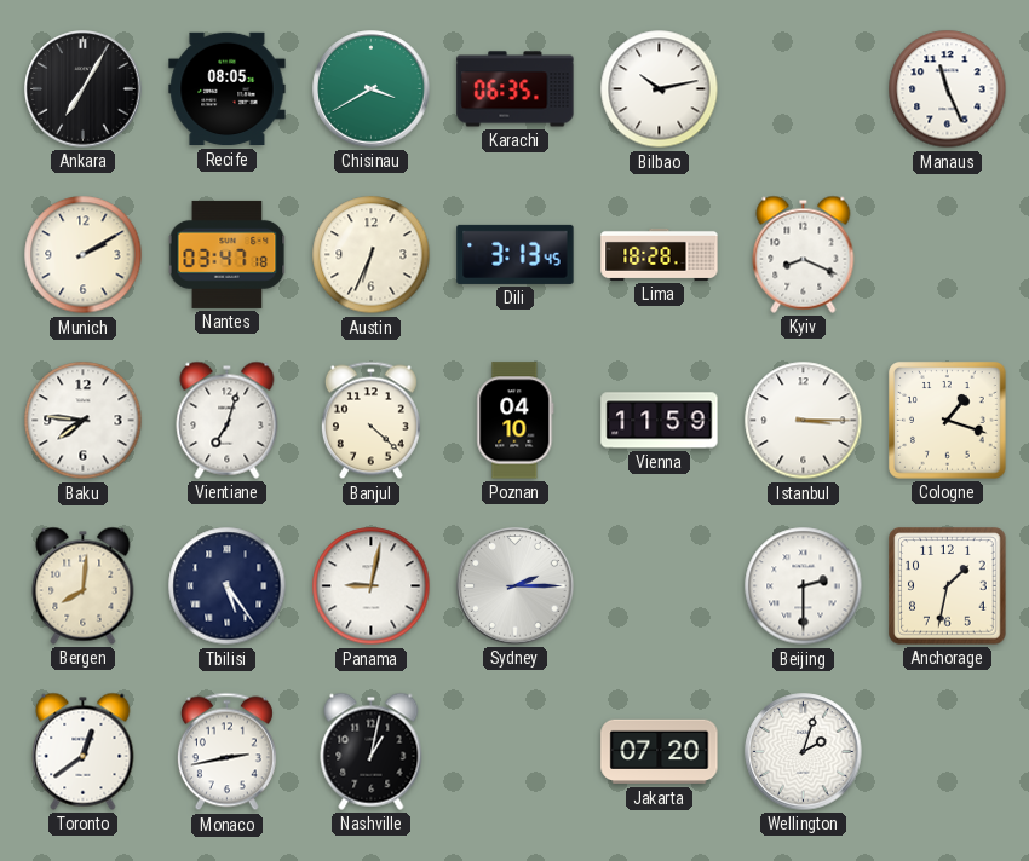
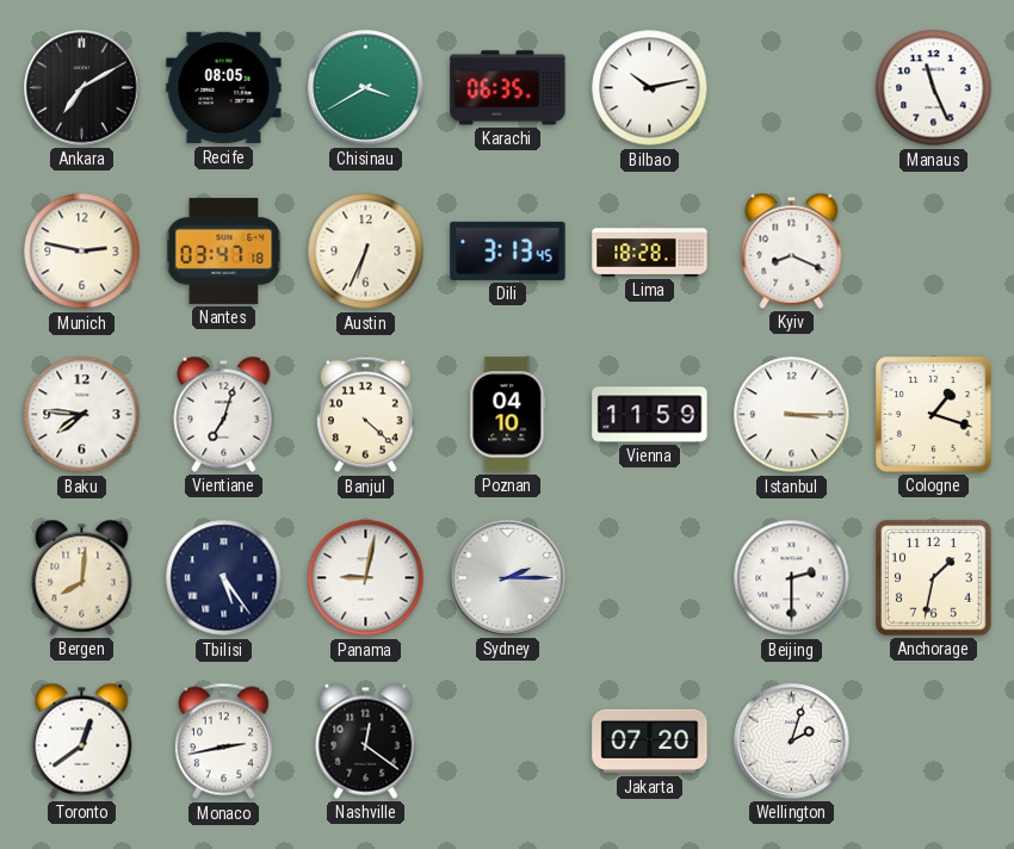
Ankara: 7:05 -> 7:10 (82, 88)
Munich: 2:10 -> 2:47 (82, 252)
Nashville: 1:02 -> 12:21 (366, 740)
